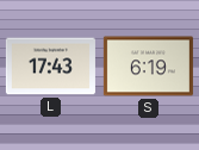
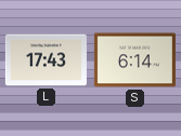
S: 6:19 -> 6:14 (134, 60)
